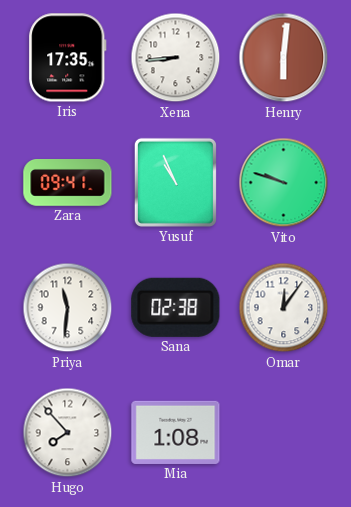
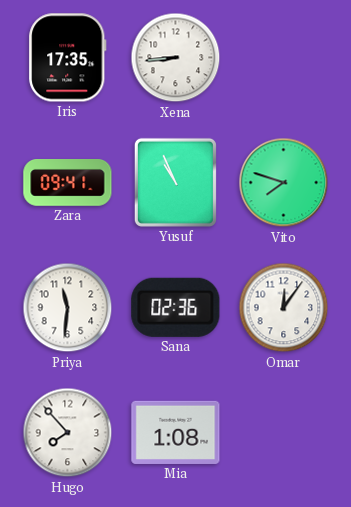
Henry: 6:01 -> none (284, 58)
Vito: 9:48 -> 7:48 (284, 183)
Sana: 02:38 -> 02:36 (176, 307)
